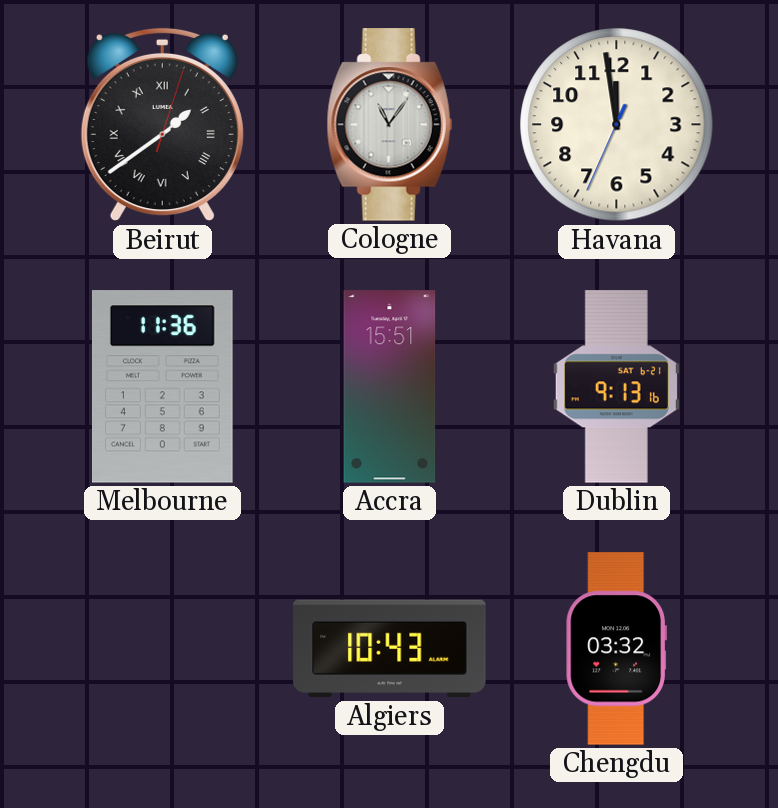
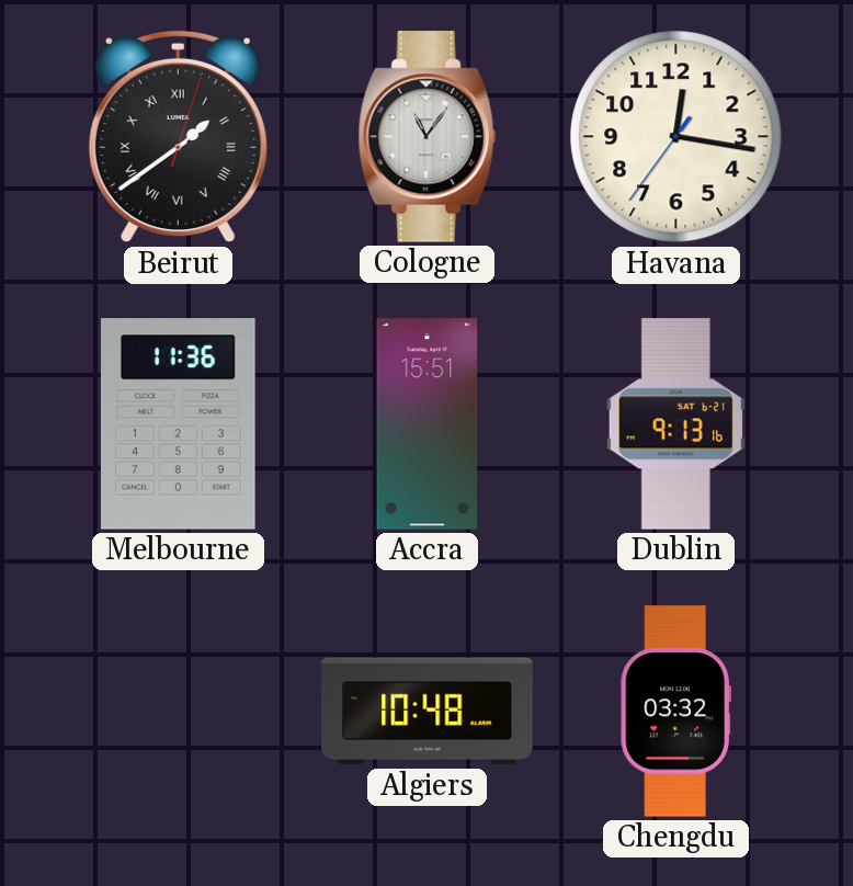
Havana: 11:58 -> 12:16 (676, 137)
Algiers: 10:43 -> 10:48 (428, 712)
